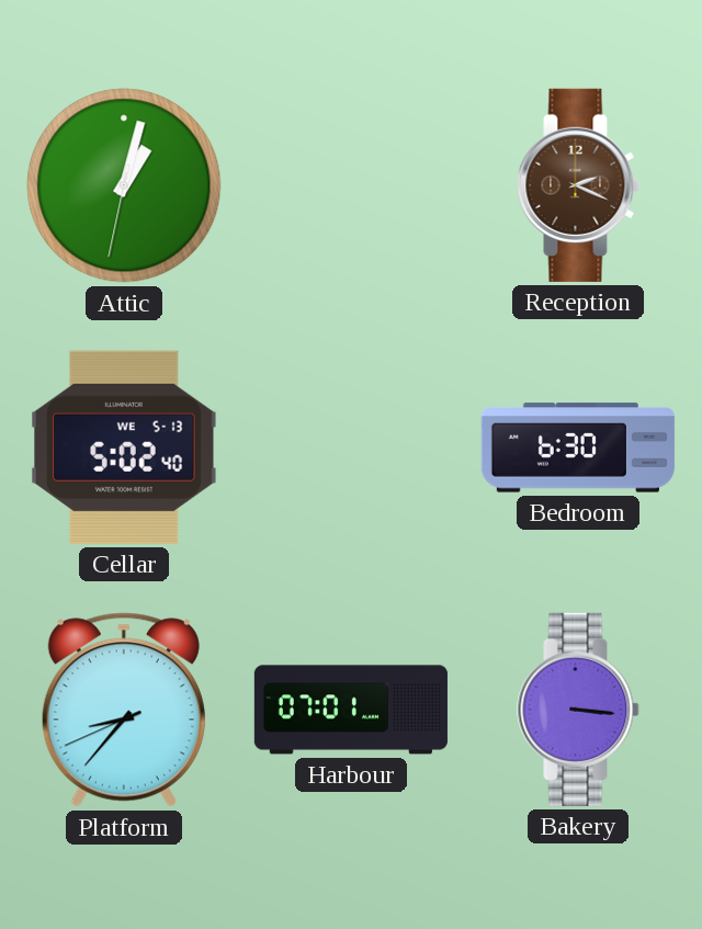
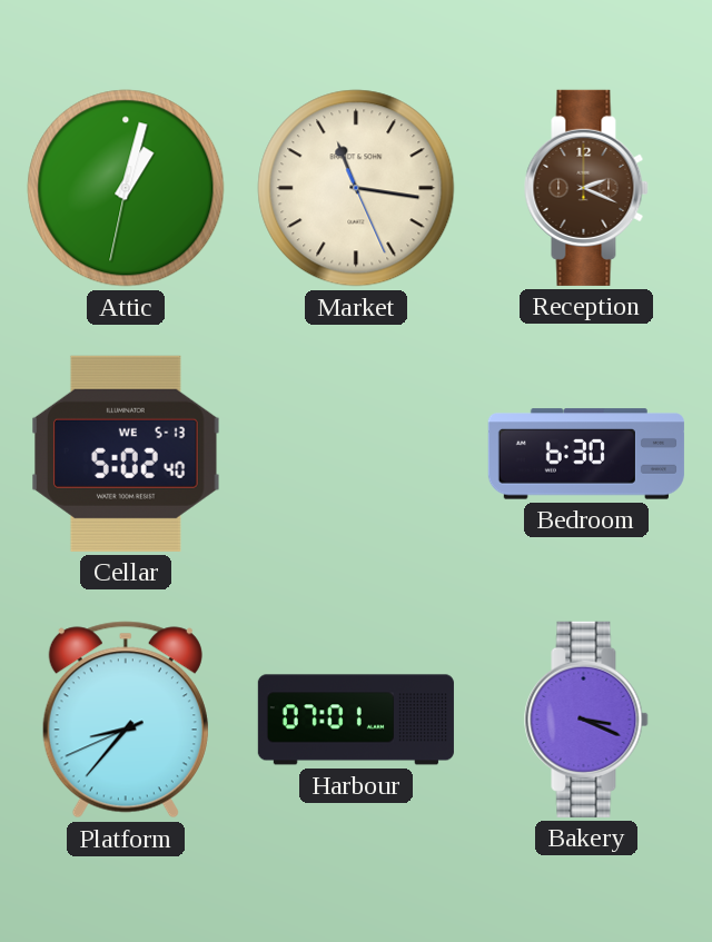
Market: none -> 11:16 (356, 188)
Bakery: 3:16 -> 3:19 (586, 720)
